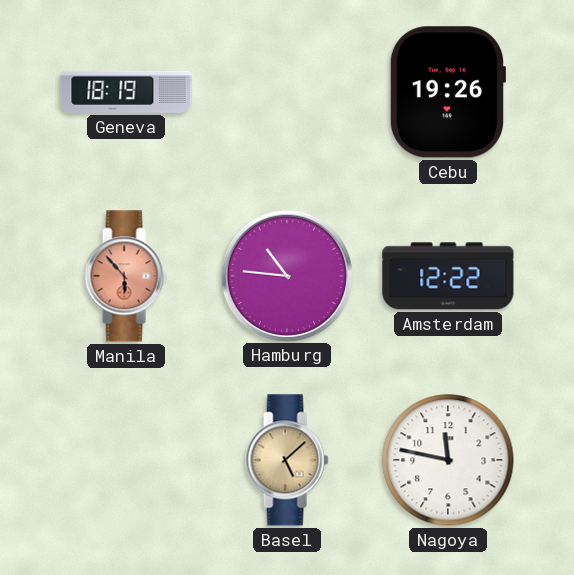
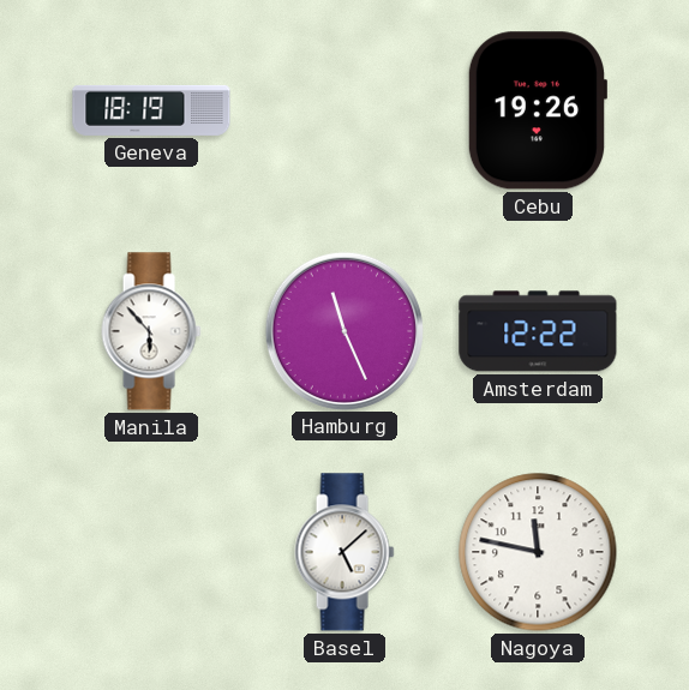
Manila dial: salmon -> white (151, 331)
Hamburg: 10:46 -> 11:26 (343, 330)
Basel dial: champagne -> white (344, 552)
